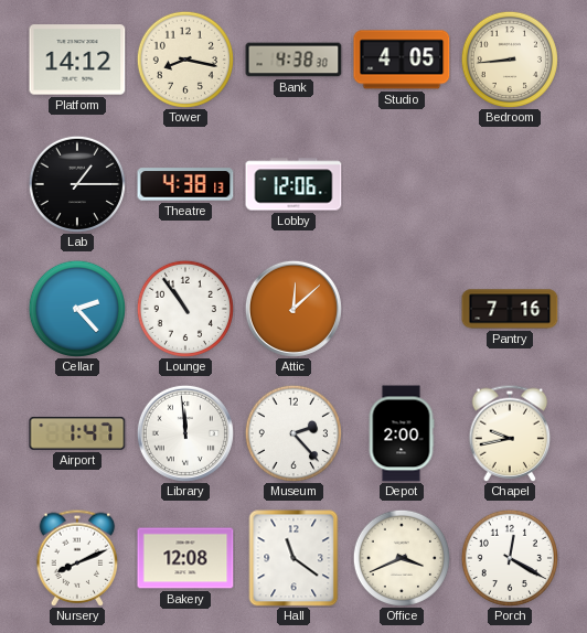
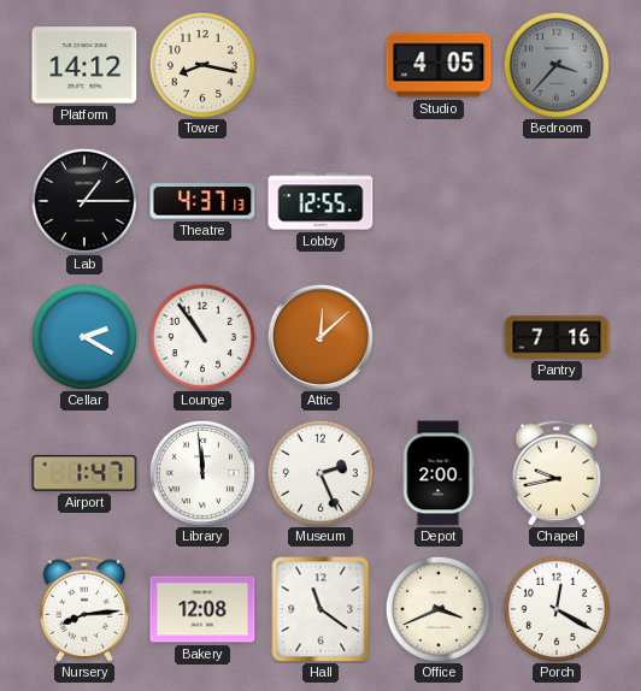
Bank: 4:38 -> none (293, 60)
Bedroom: 8:44 -> 3:37 (557, 65)
Bedroom dial: cream -> grey (557, 65)
Theatre: 4:38 -> 4:37 (202, 201)
Lobby: 12:06 -> 12:55 (320, 201)
Cellar: 2:23 -> 2:20 (84, 337)
Museum: 2:23 -> 2:26 (320, 473)
Nursery: 8:11 -> 8:14 (84, 609)
